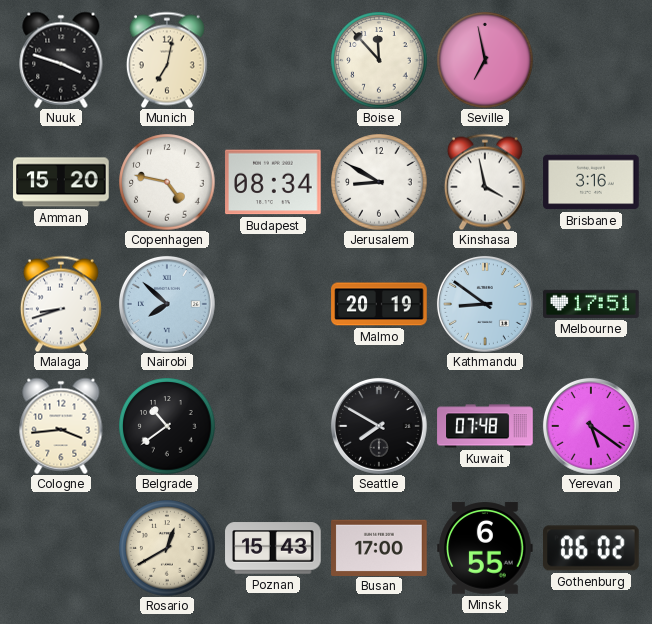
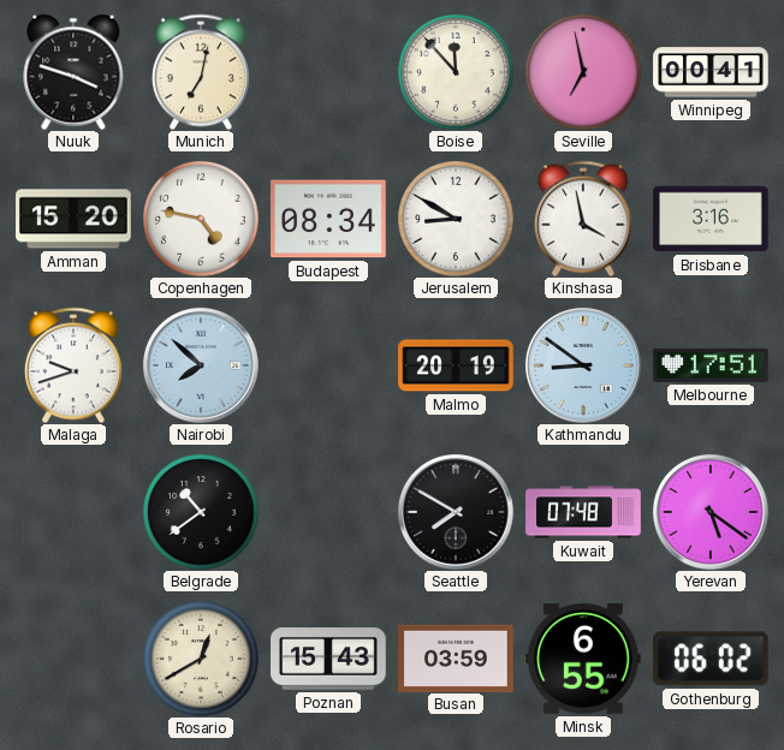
Winnipeg: none -> 00:41 (711, 72)
Malaga: 8:42 -> 9:42 (73, 365)
Cologne: 3:44 -> none (61, 426)
Busan: 17:00 -> 03:59 (456, 657)
